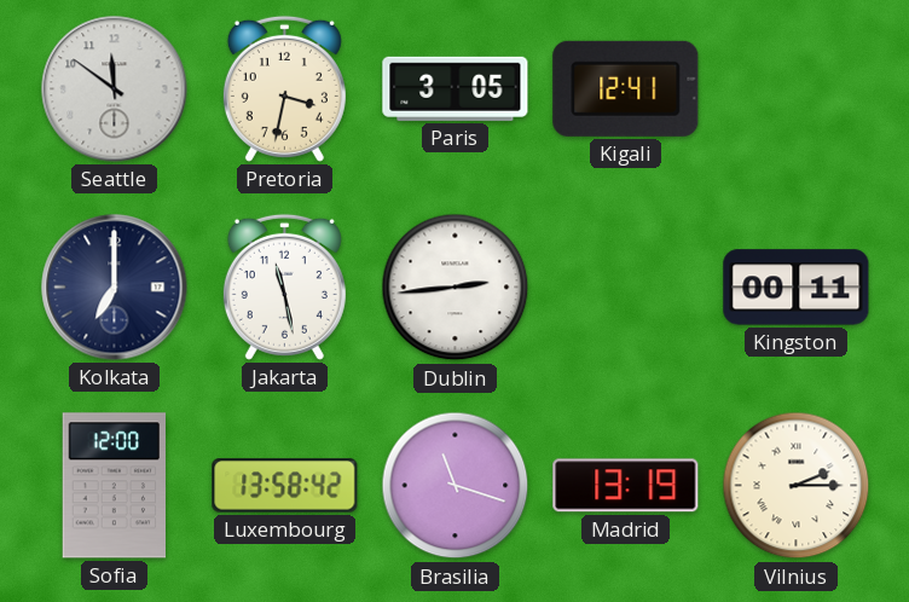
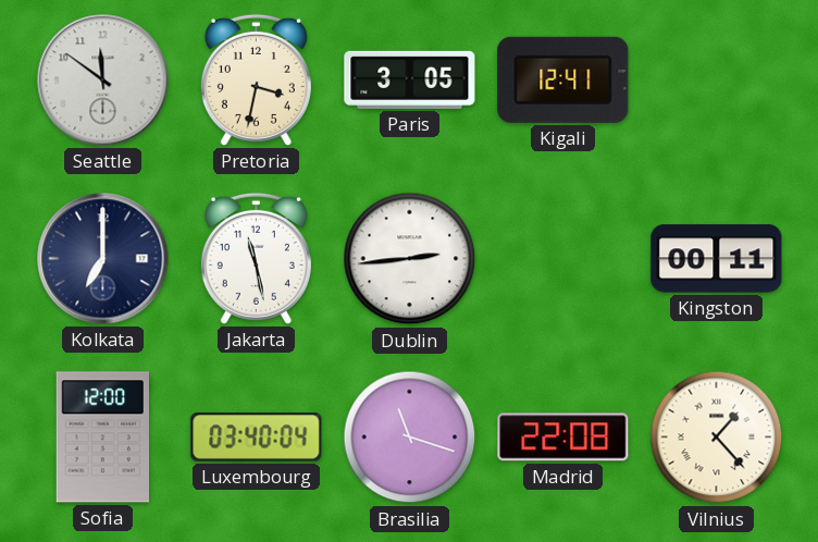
Luxembourg: 13:58 -> 03:40 (257, 438)
Madrid: 13:19 -> 22:08 (563, 438)
Vilnius: 2:15 -> 1:23 (717, 438)
